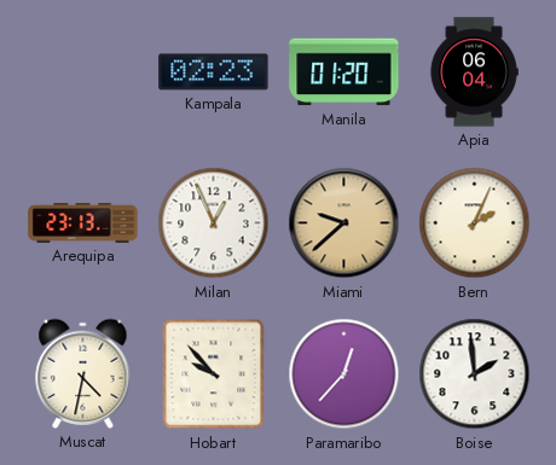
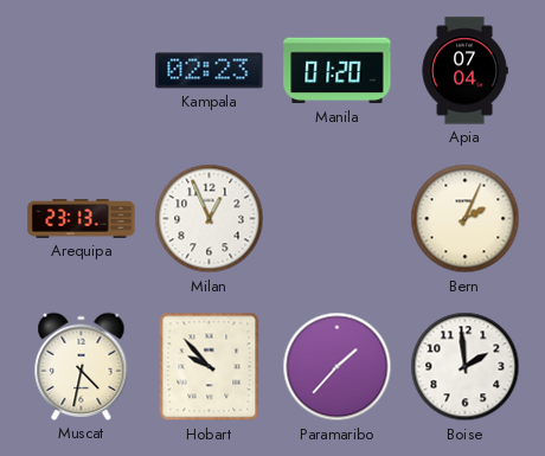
Apia: 06:04 -> 07:04 (464, 71)
Miami: 9:38 -> none (344, 223)
Paramaribo: 12:37 -> 1:37 (338, 367)
